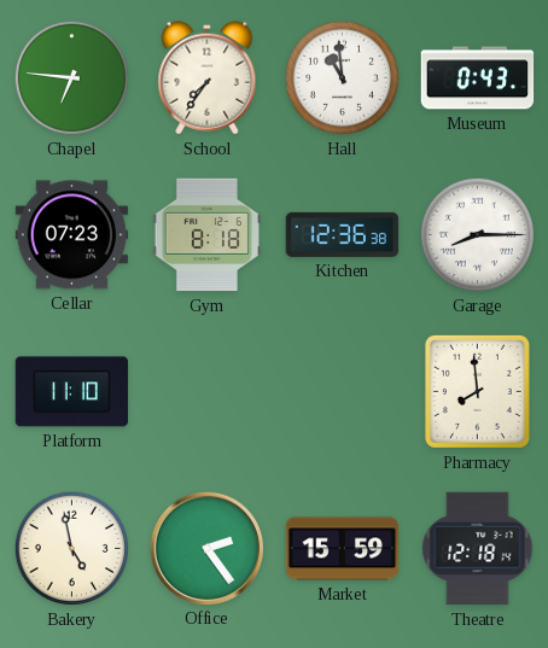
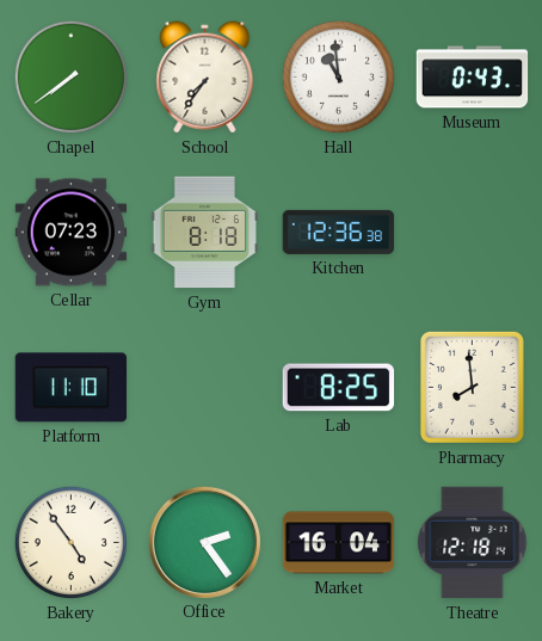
Chapel: 6:46 -> 7:39 (70, 76)
Garage: 8:15 -> none (477, 234)
Lab: none -> 8:25 (339, 388)
Bakery: 4:58 -> 4:54 (70, 542)
Market: 15:59 -> 16:04 (339, 543)
